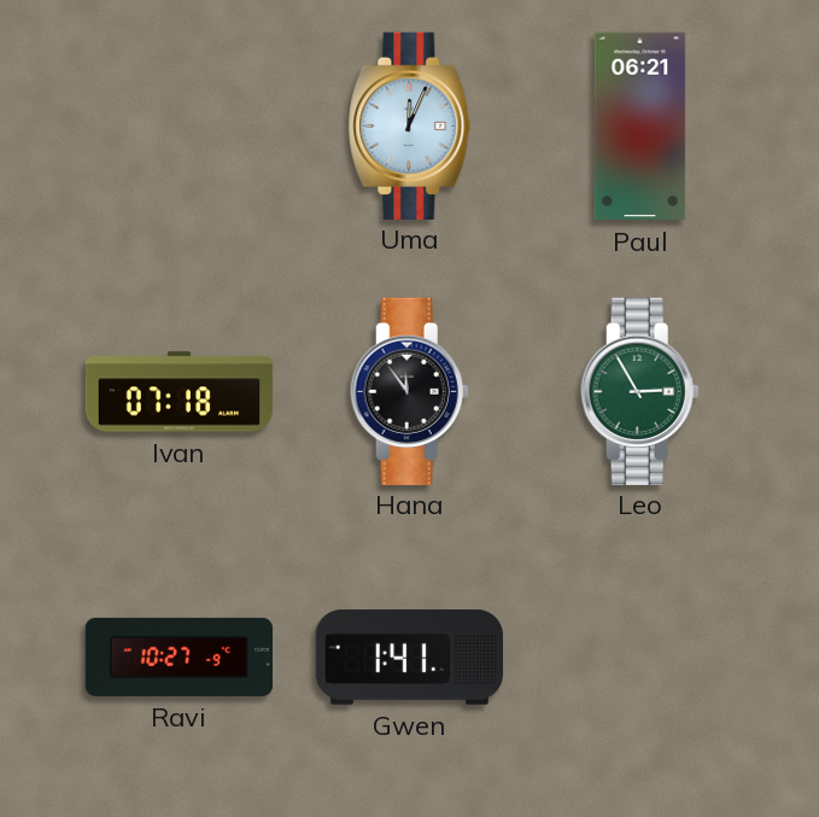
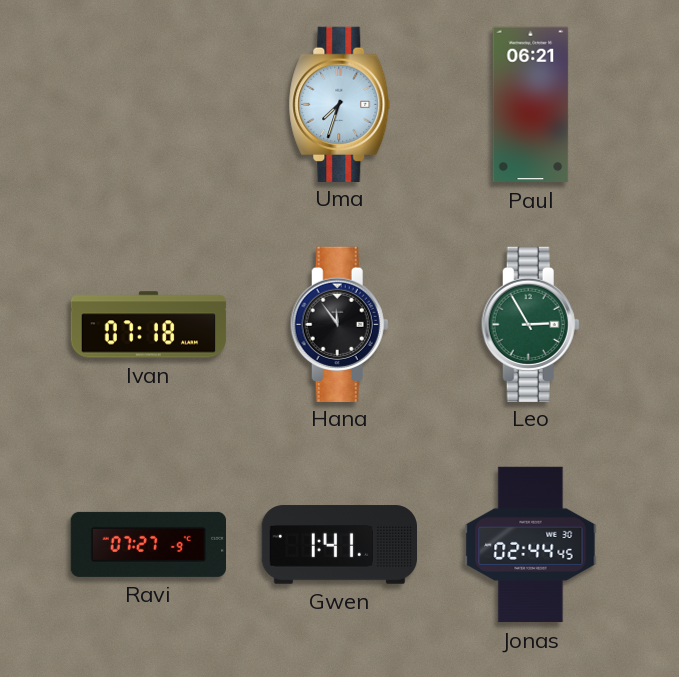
Uma: 12:04 -> 7:33 (340, 104)
Ravi: 10:27 -> 07:27 (148, 544)
Jonas: none -> 02:44 (531, 545)
